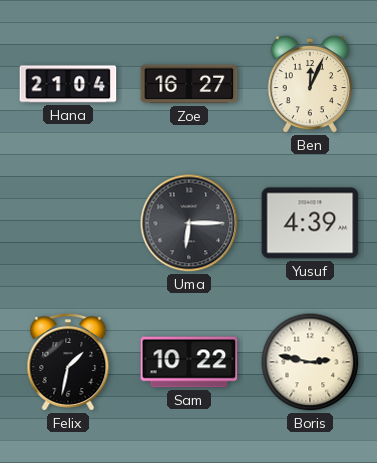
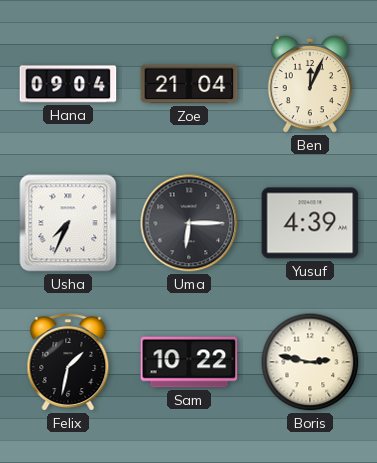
Hana: 21:04 -> 09:04 (68, 84)
Zoe: 16:27 -> 21:04 (189, 84)
Usha: none -> 7:34 (68, 223)
